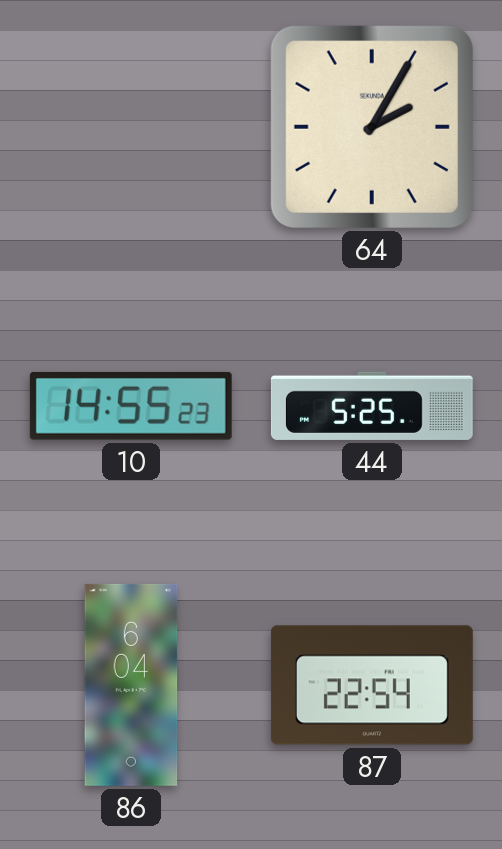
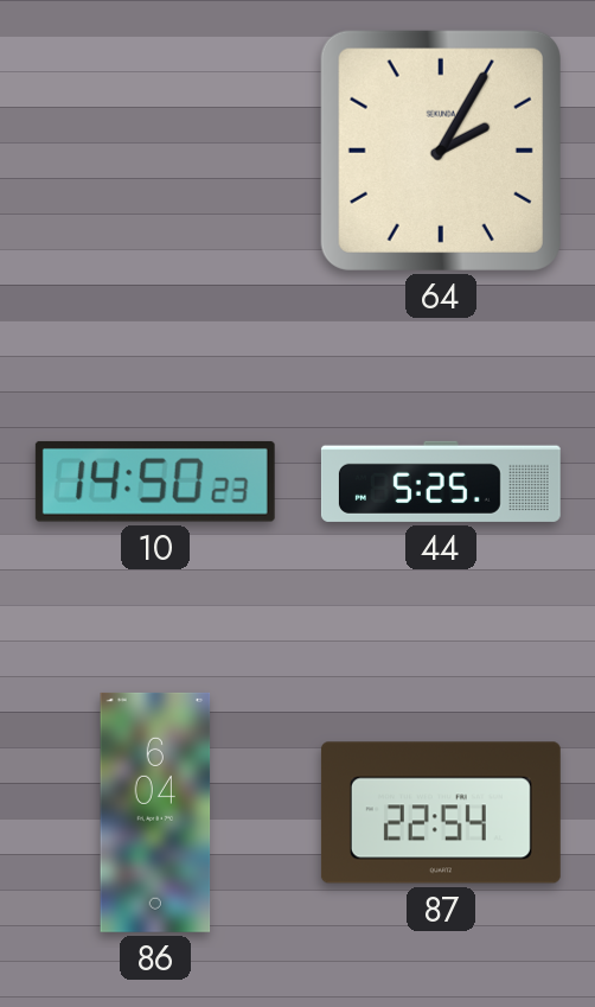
10: 14:55 -> 14:50 (155, 482)
